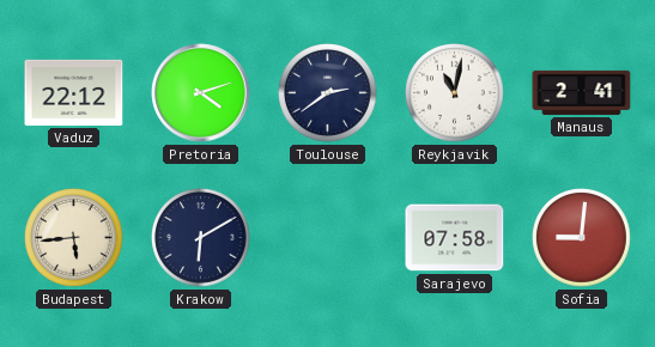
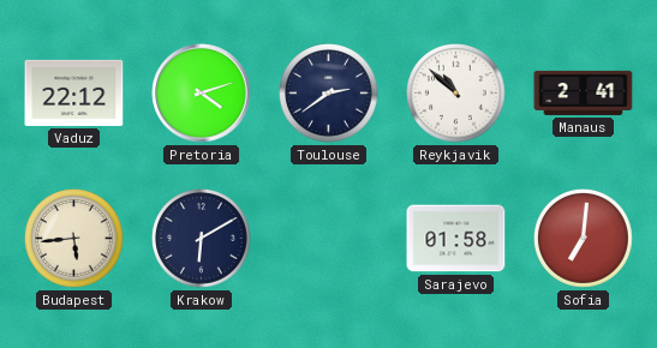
Reykjavik: 11:02 -> 10:52 (456, 94)
Sarajevo: 07:58 -> 01:58 (456, 239)
Sofia: 9:01 -> 7:01 (584, 239)
